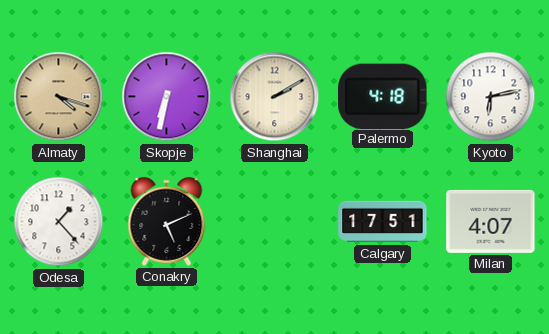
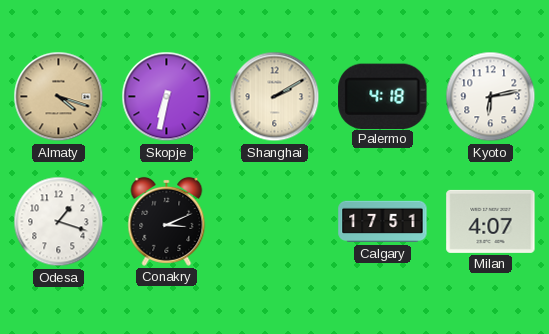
Odesa: 1:23 -> 1:18 (59, 222)
Conakry: 5:11 -> 3:11 (167, 221)
